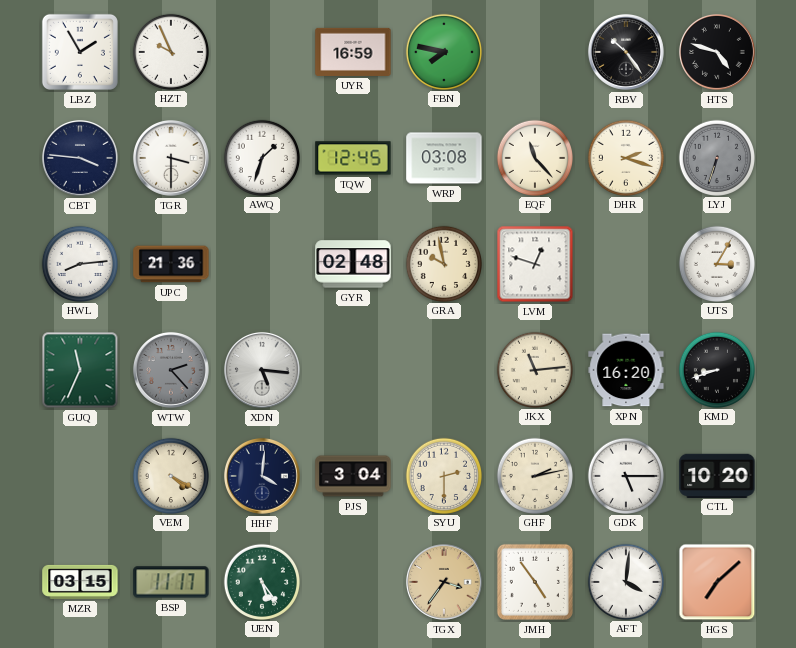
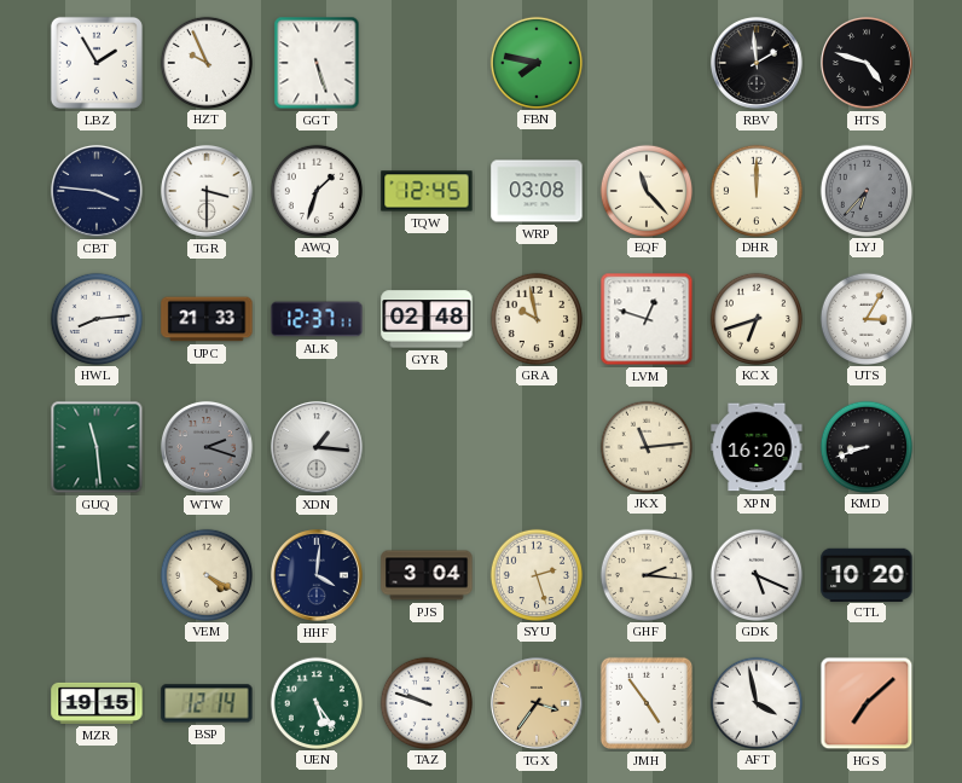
GGT: none -> 5:27 (317, 63)
UYR: 16:59 -> none (353, 52)
RBV: 10:24 -> 1:59 (757, 63)
DHR: 2:18 -> 12:00 (755, 190)
LYJ: 6:33 -> 6:37 (865, 190)
UPC: 21:36 -> 21:33 (207, 319)
ALK: none -> 12:37 (317, 319)
KCX: none -> 6:42 (755, 318)
GUQ: 11:34 -> 11:29 (97, 447)
WTW: 2:23 -> 2:18 (207, 447)
XDN: 5:16 -> 1:16 (317, 447)
SYU: 2:30 -> 2:27 (535, 574)
GHF: 2:13 -> 2:16 (645, 574)
GDK: 5:15 -> 5:19 (755, 574)
MZR: 03:15 -> 19:15 (97, 703)
BSP: 11:17 -> 12:14 (207, 703)
TAZ: none -> 9:48 (425, 702)
AFT: 4:01 -> 3:58 (755, 702)
